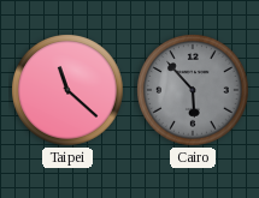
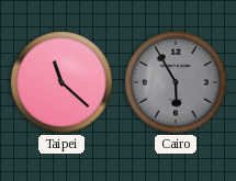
Cairo: 5:53 -> 5:55 (176, 82)
